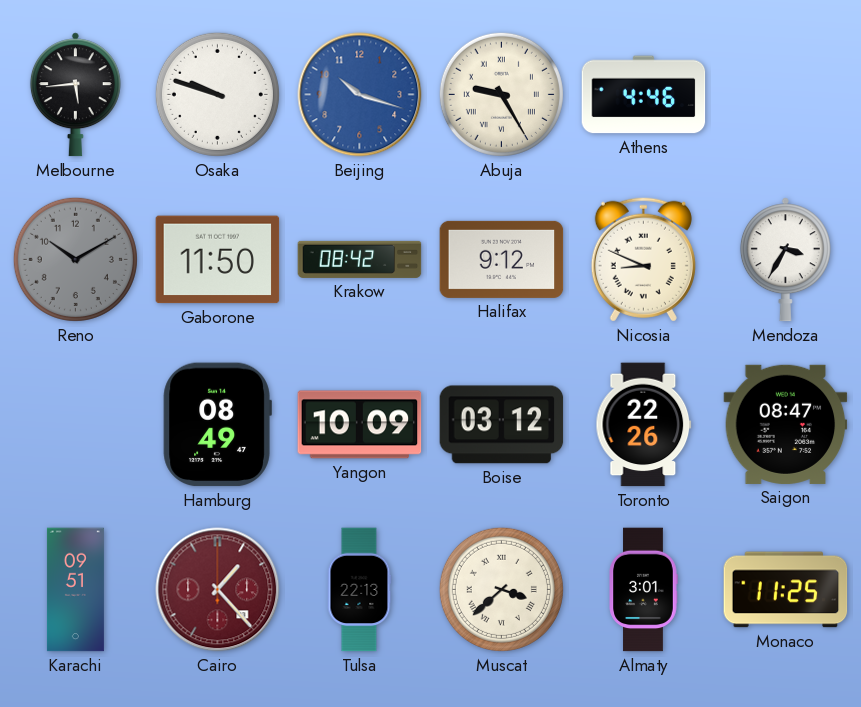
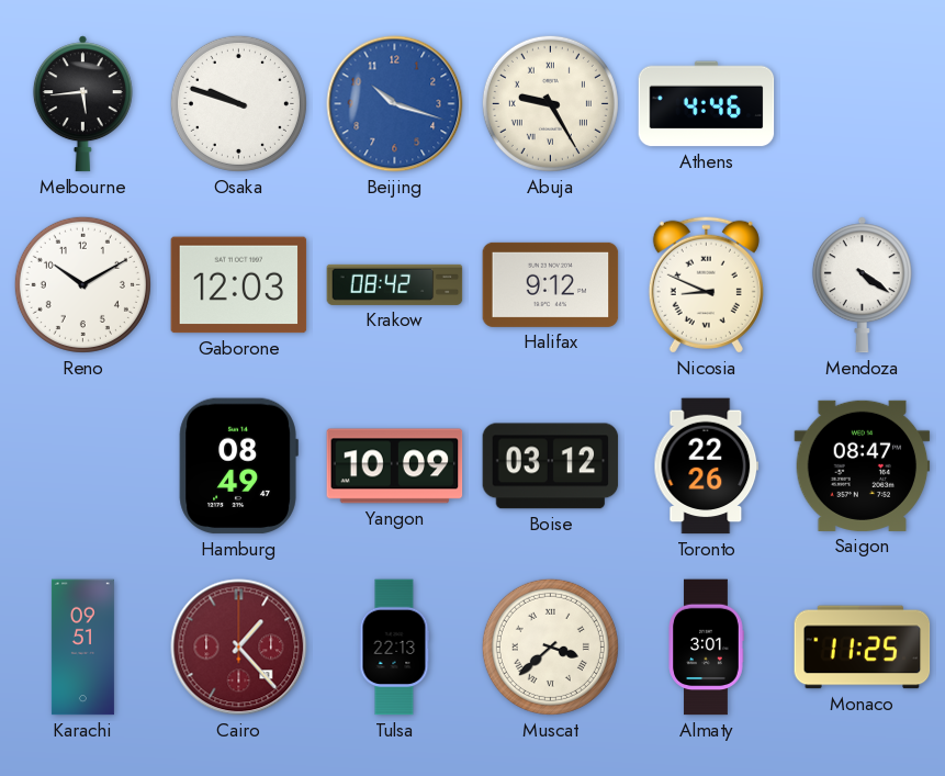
Reno dial: grey -> white (82, 284)
Gaborone: 11:50 -> 12:03 (239, 285)
Mendoza: 3:35 -> 4:21 (862, 285)
